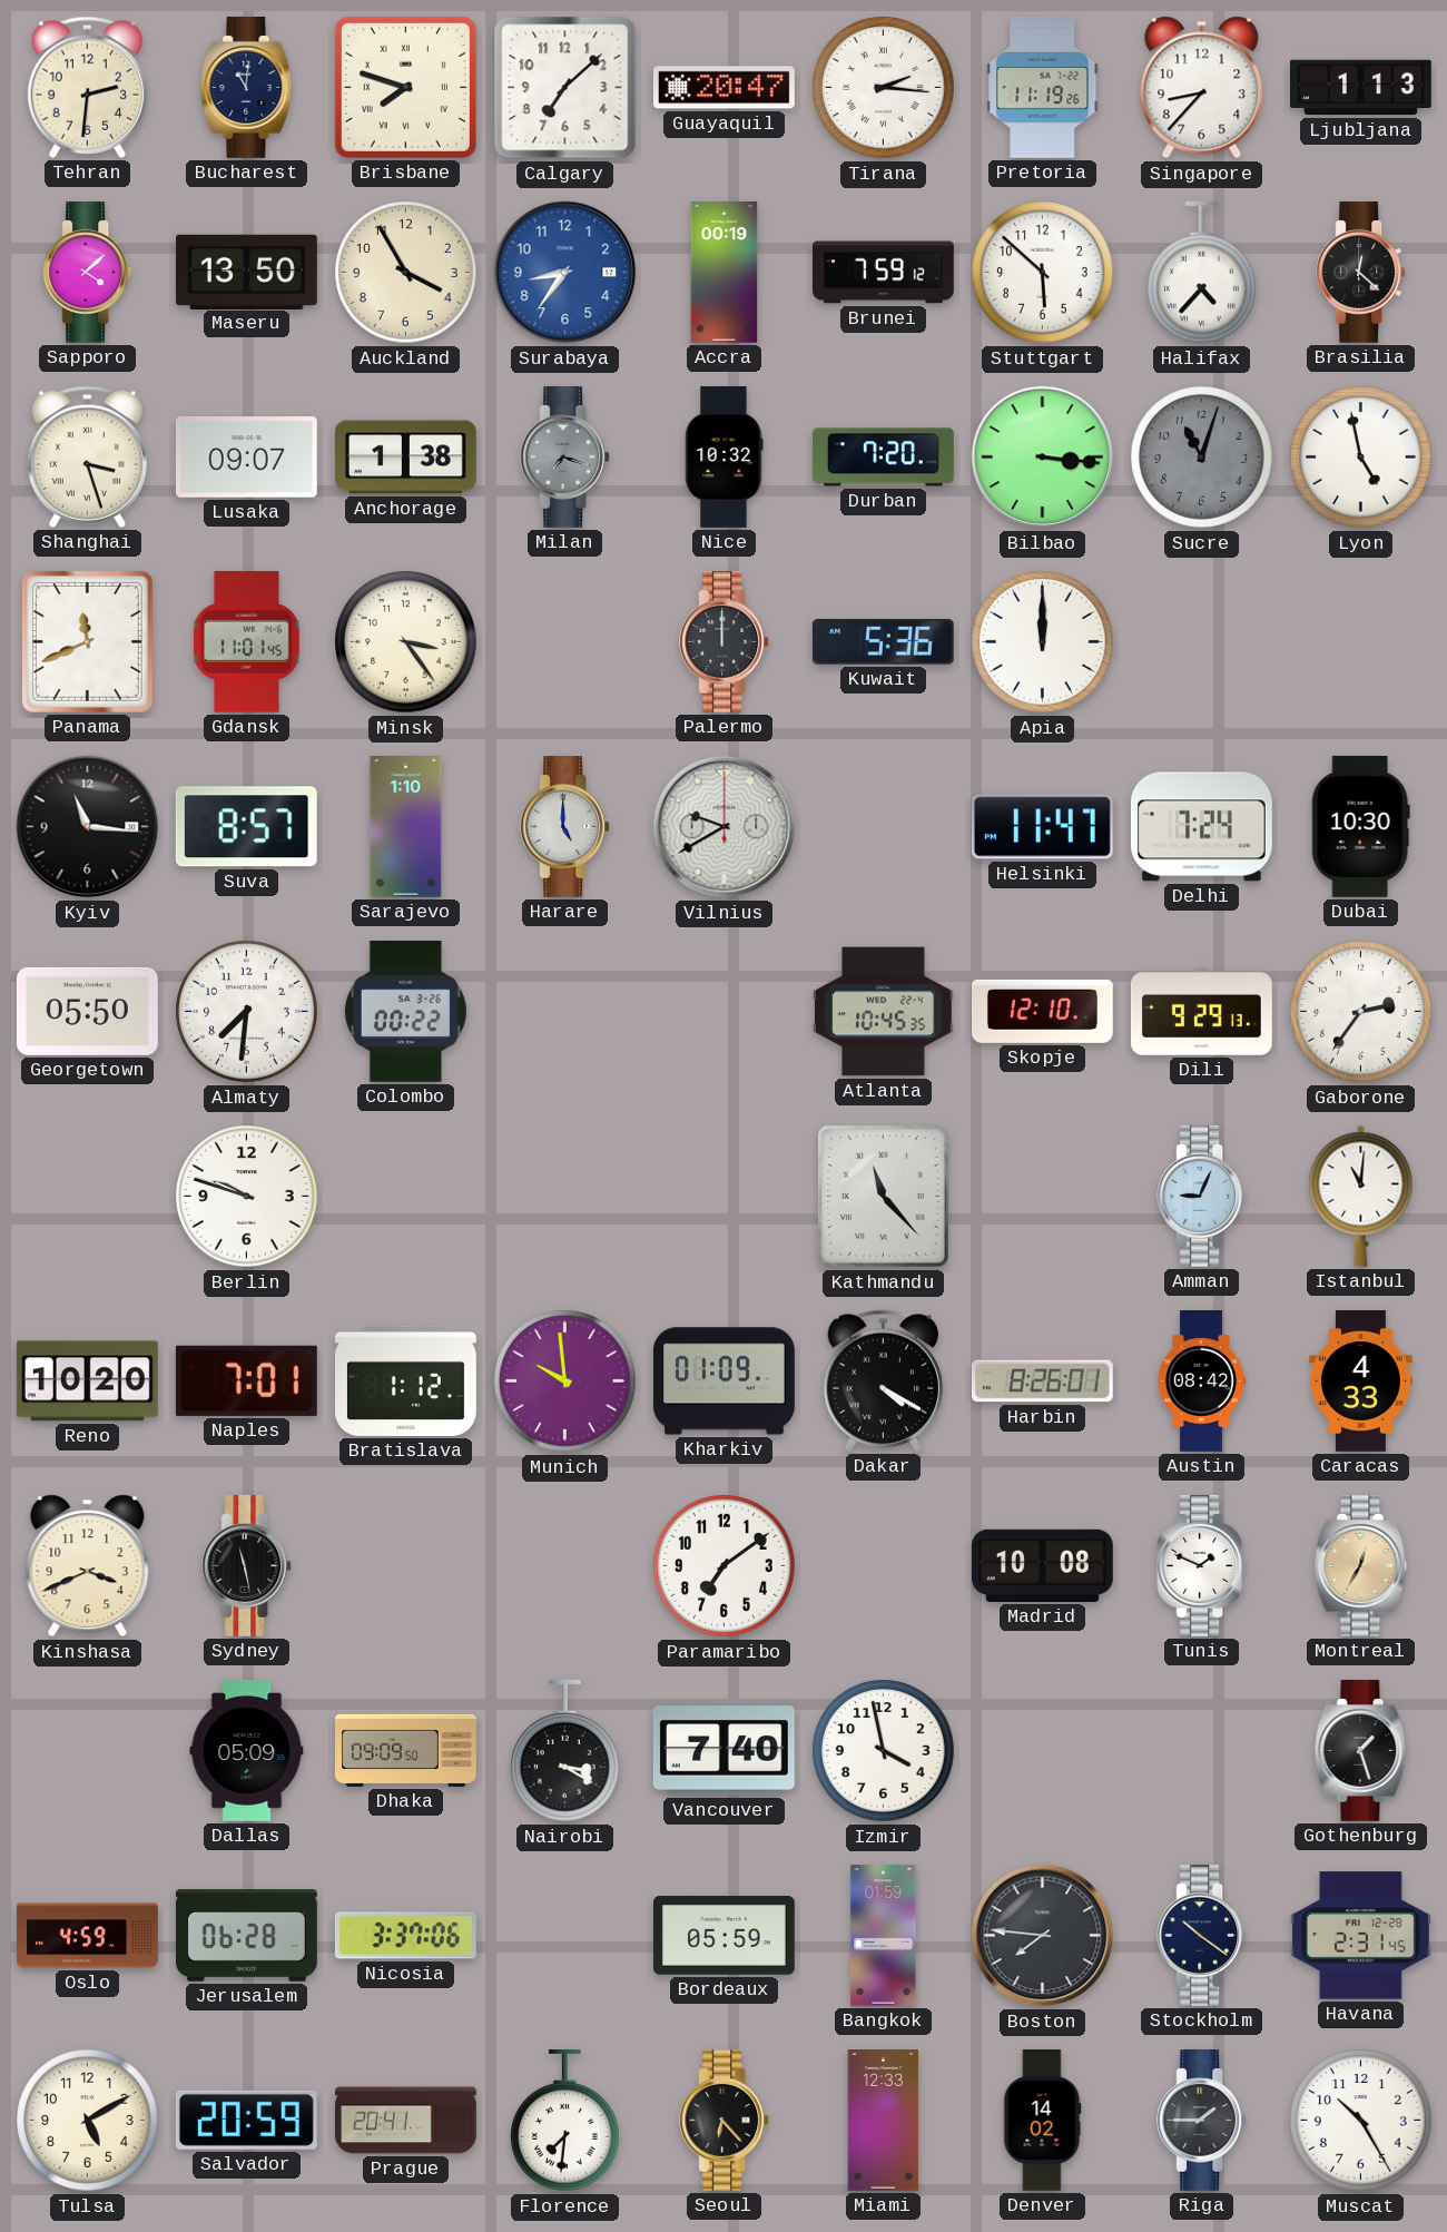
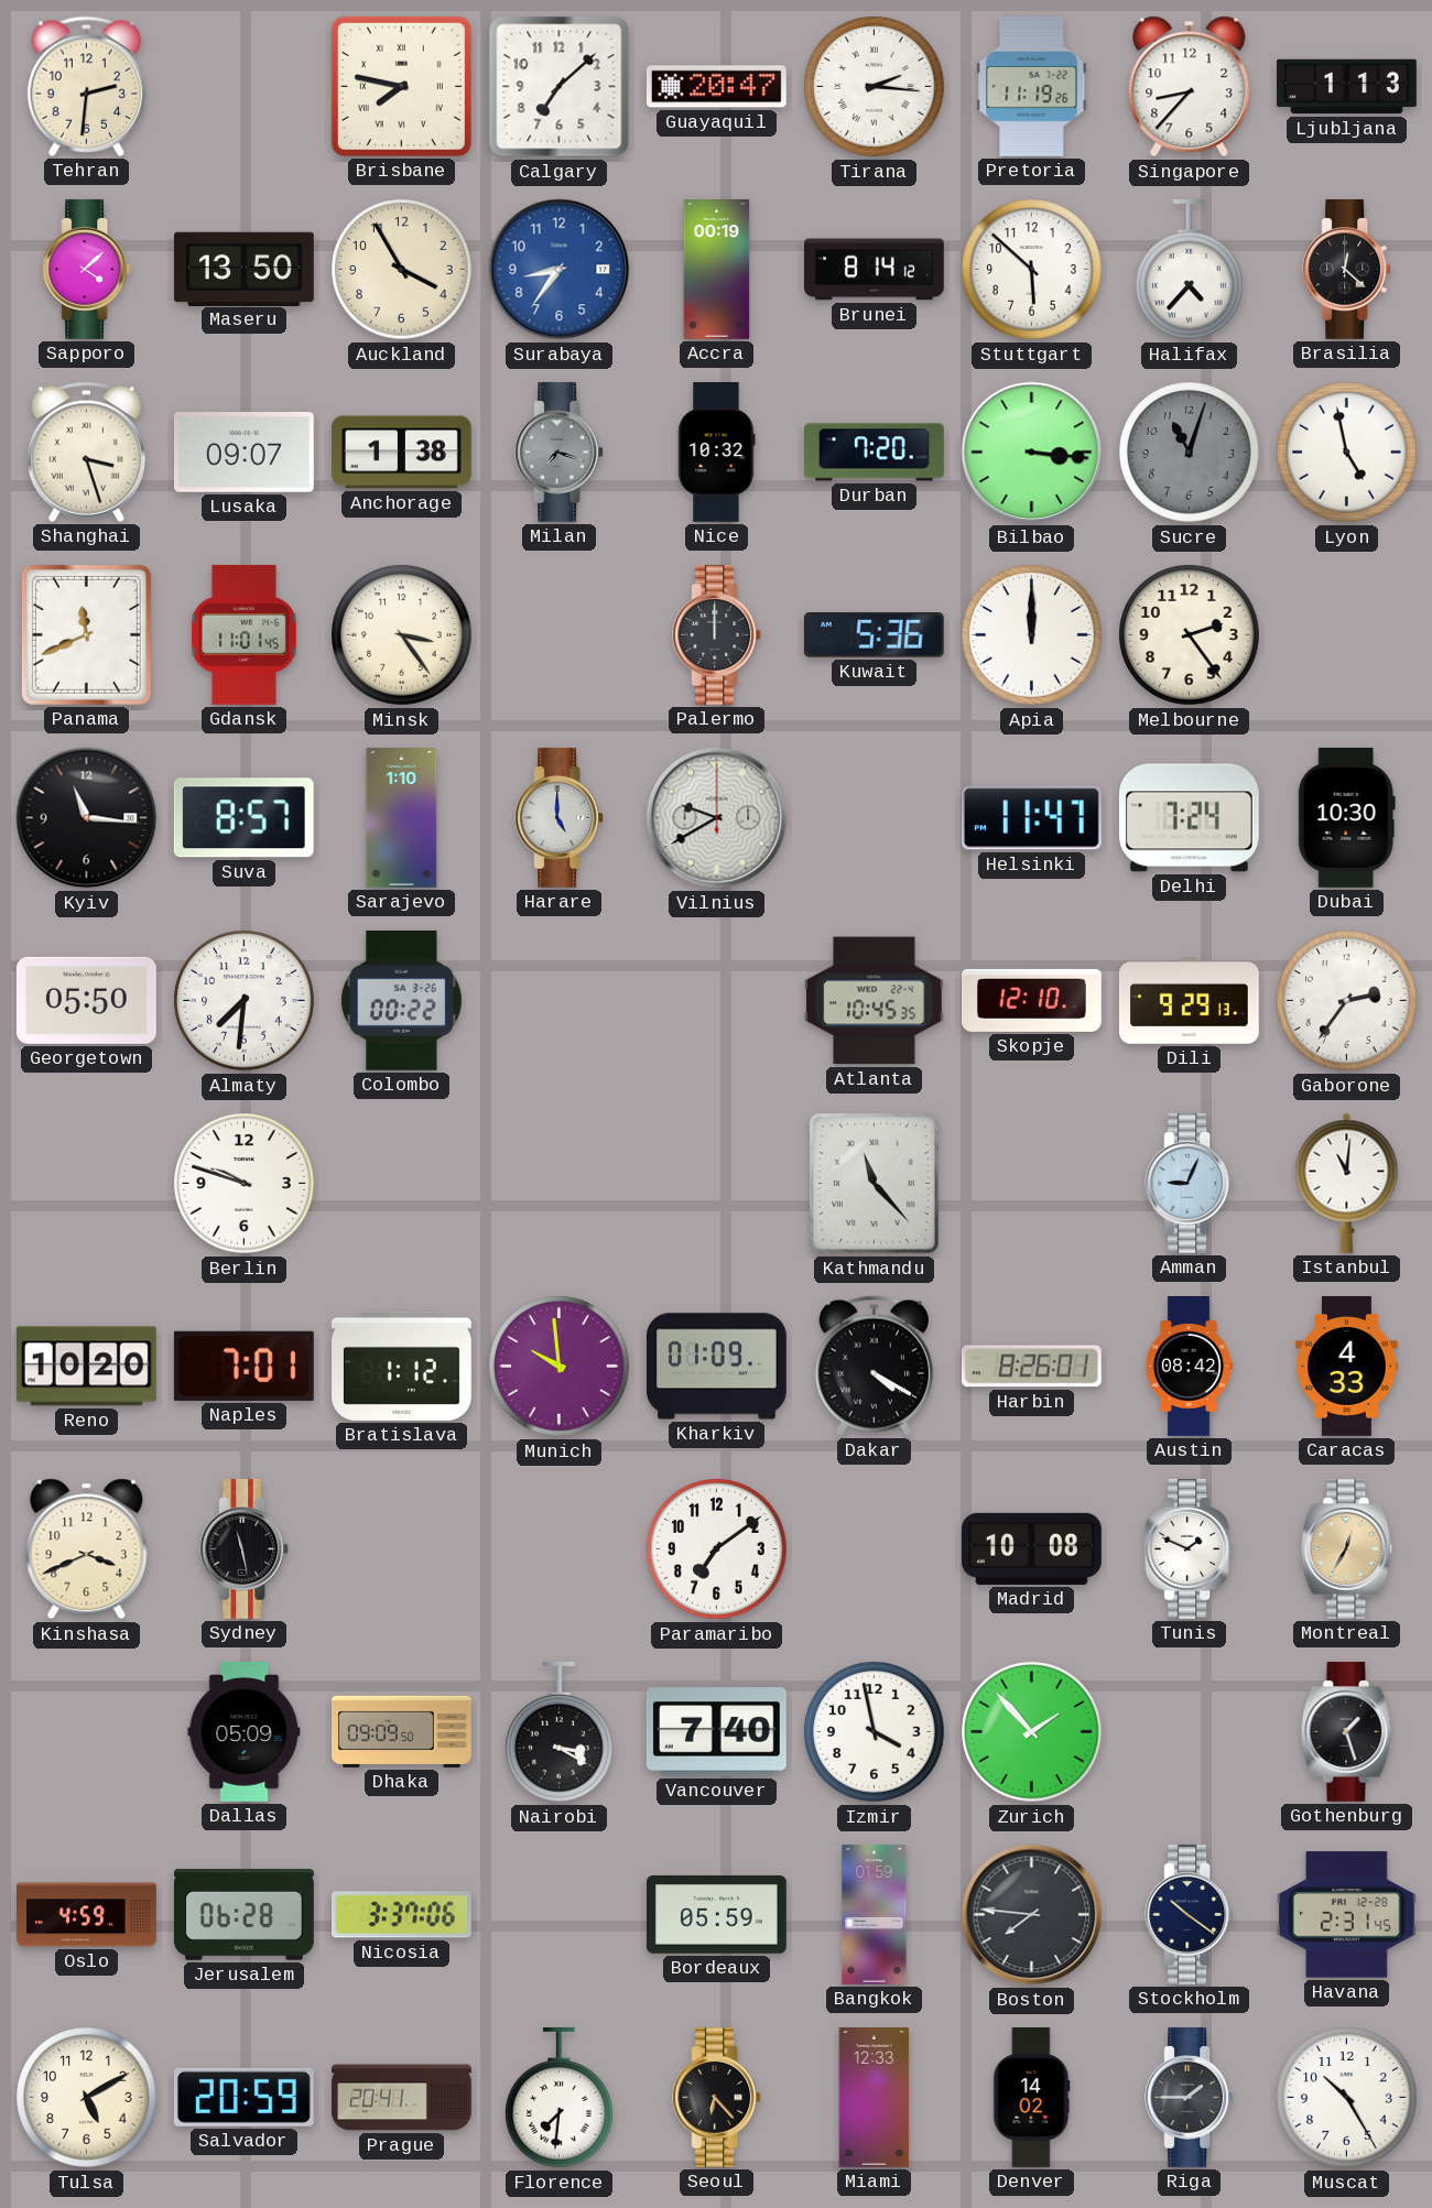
Bucharest: 11:01 -> none (247, 87)
Brisbane: 7:48 -> 7:47 (401, 86)
Brunei: 7:59 -> 8:14 (875, 270)
Melbourne: none -> 2:24 (1190, 635)
Zurich: none -> 1:53 (1032, 1732)
